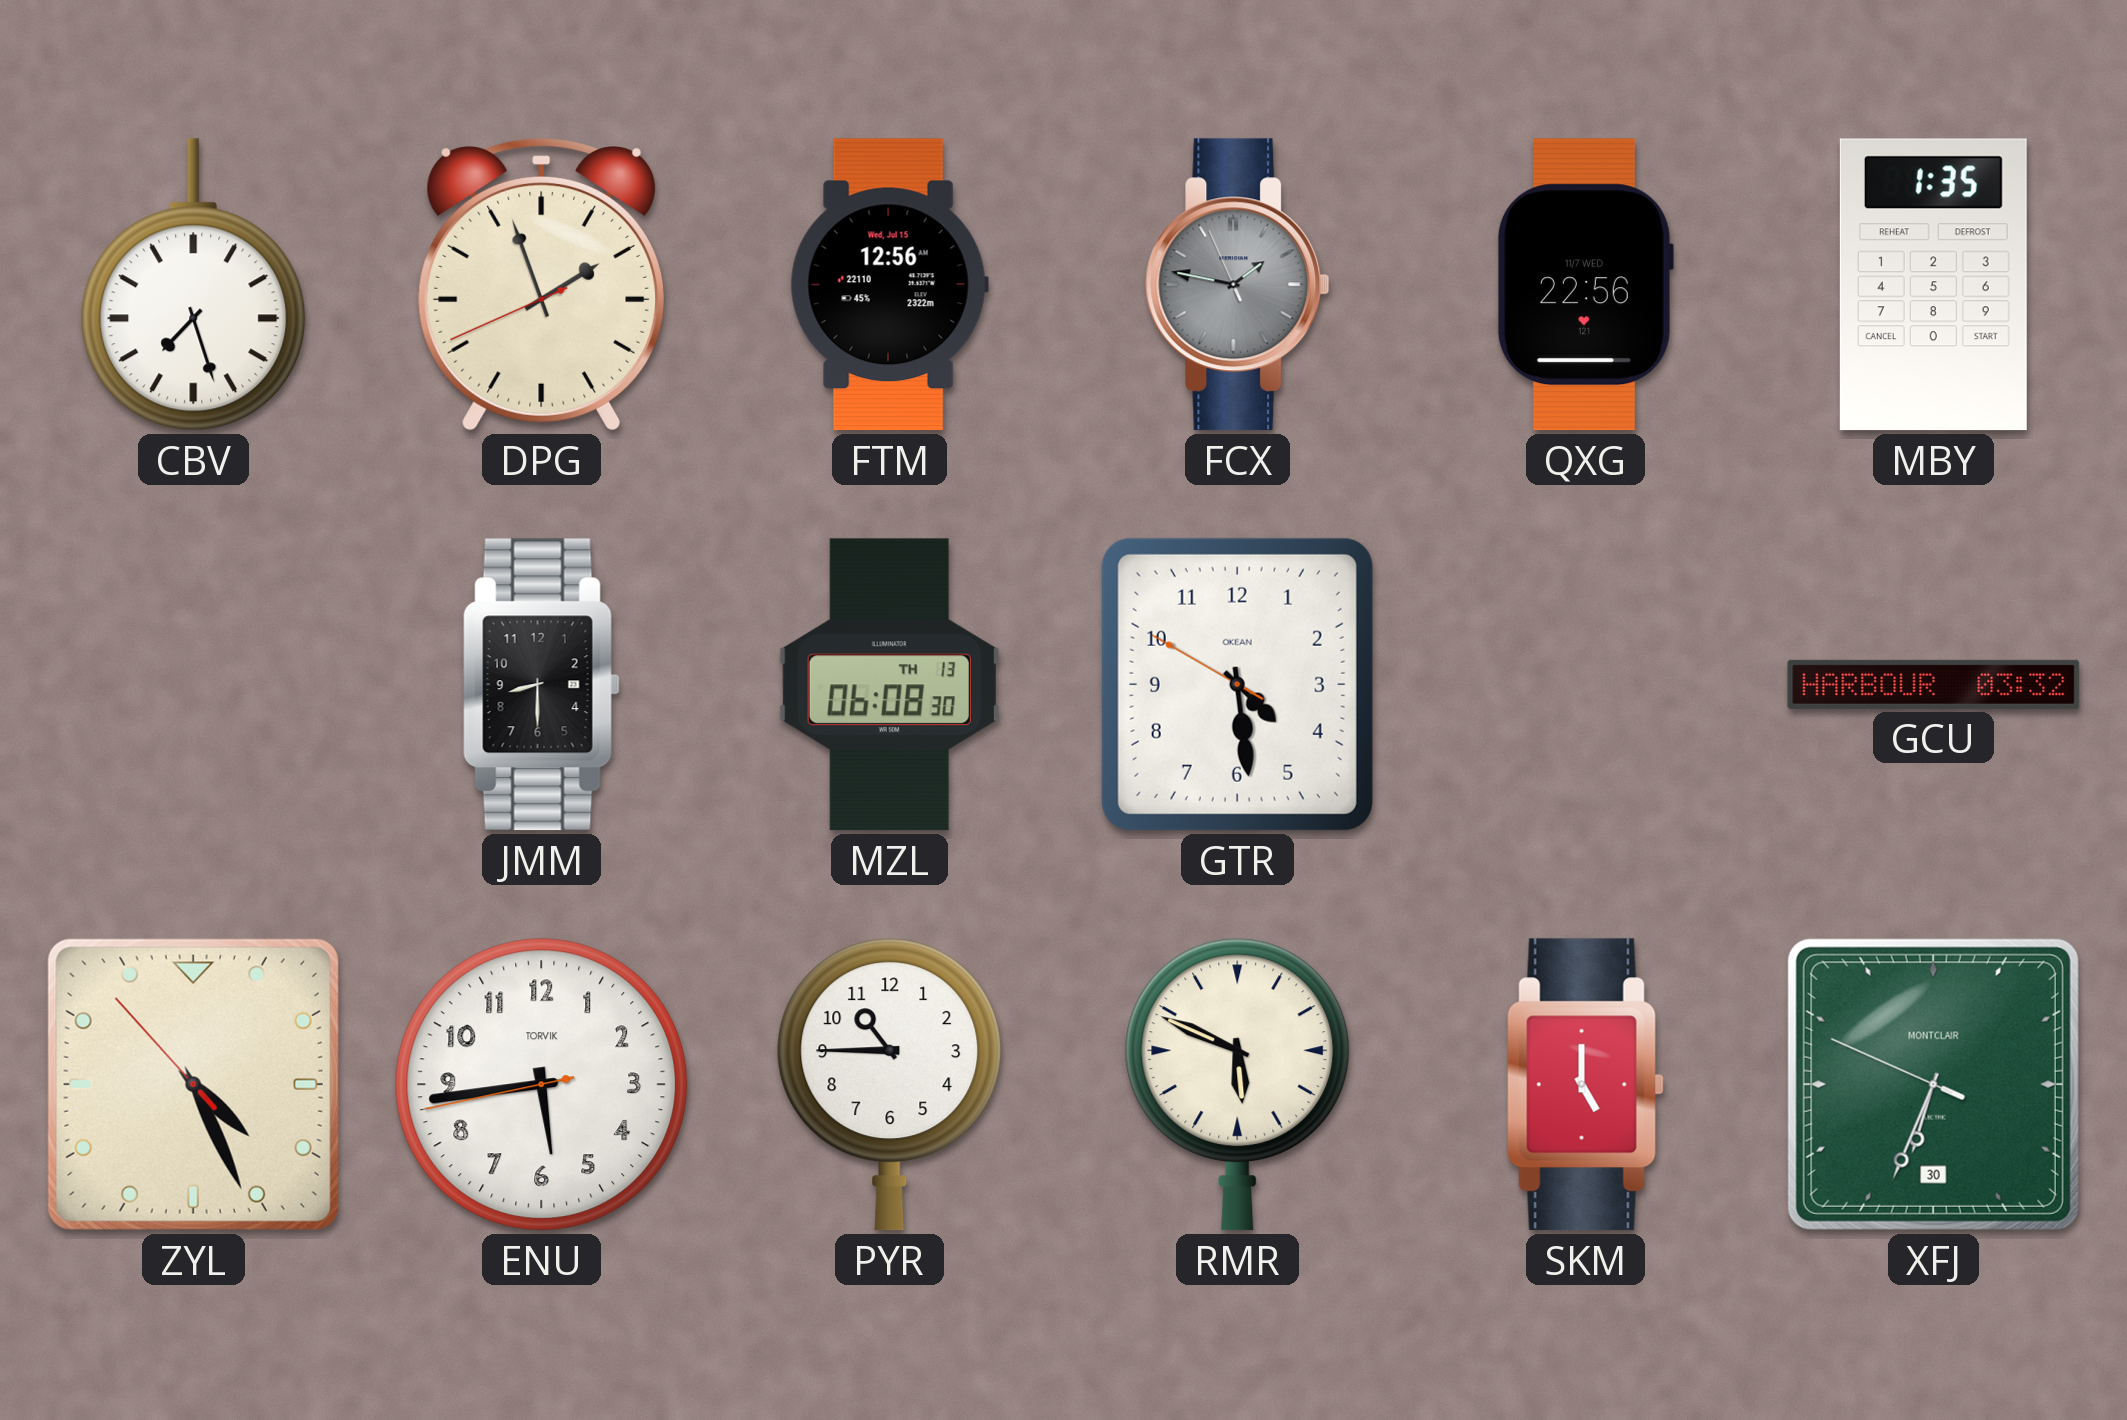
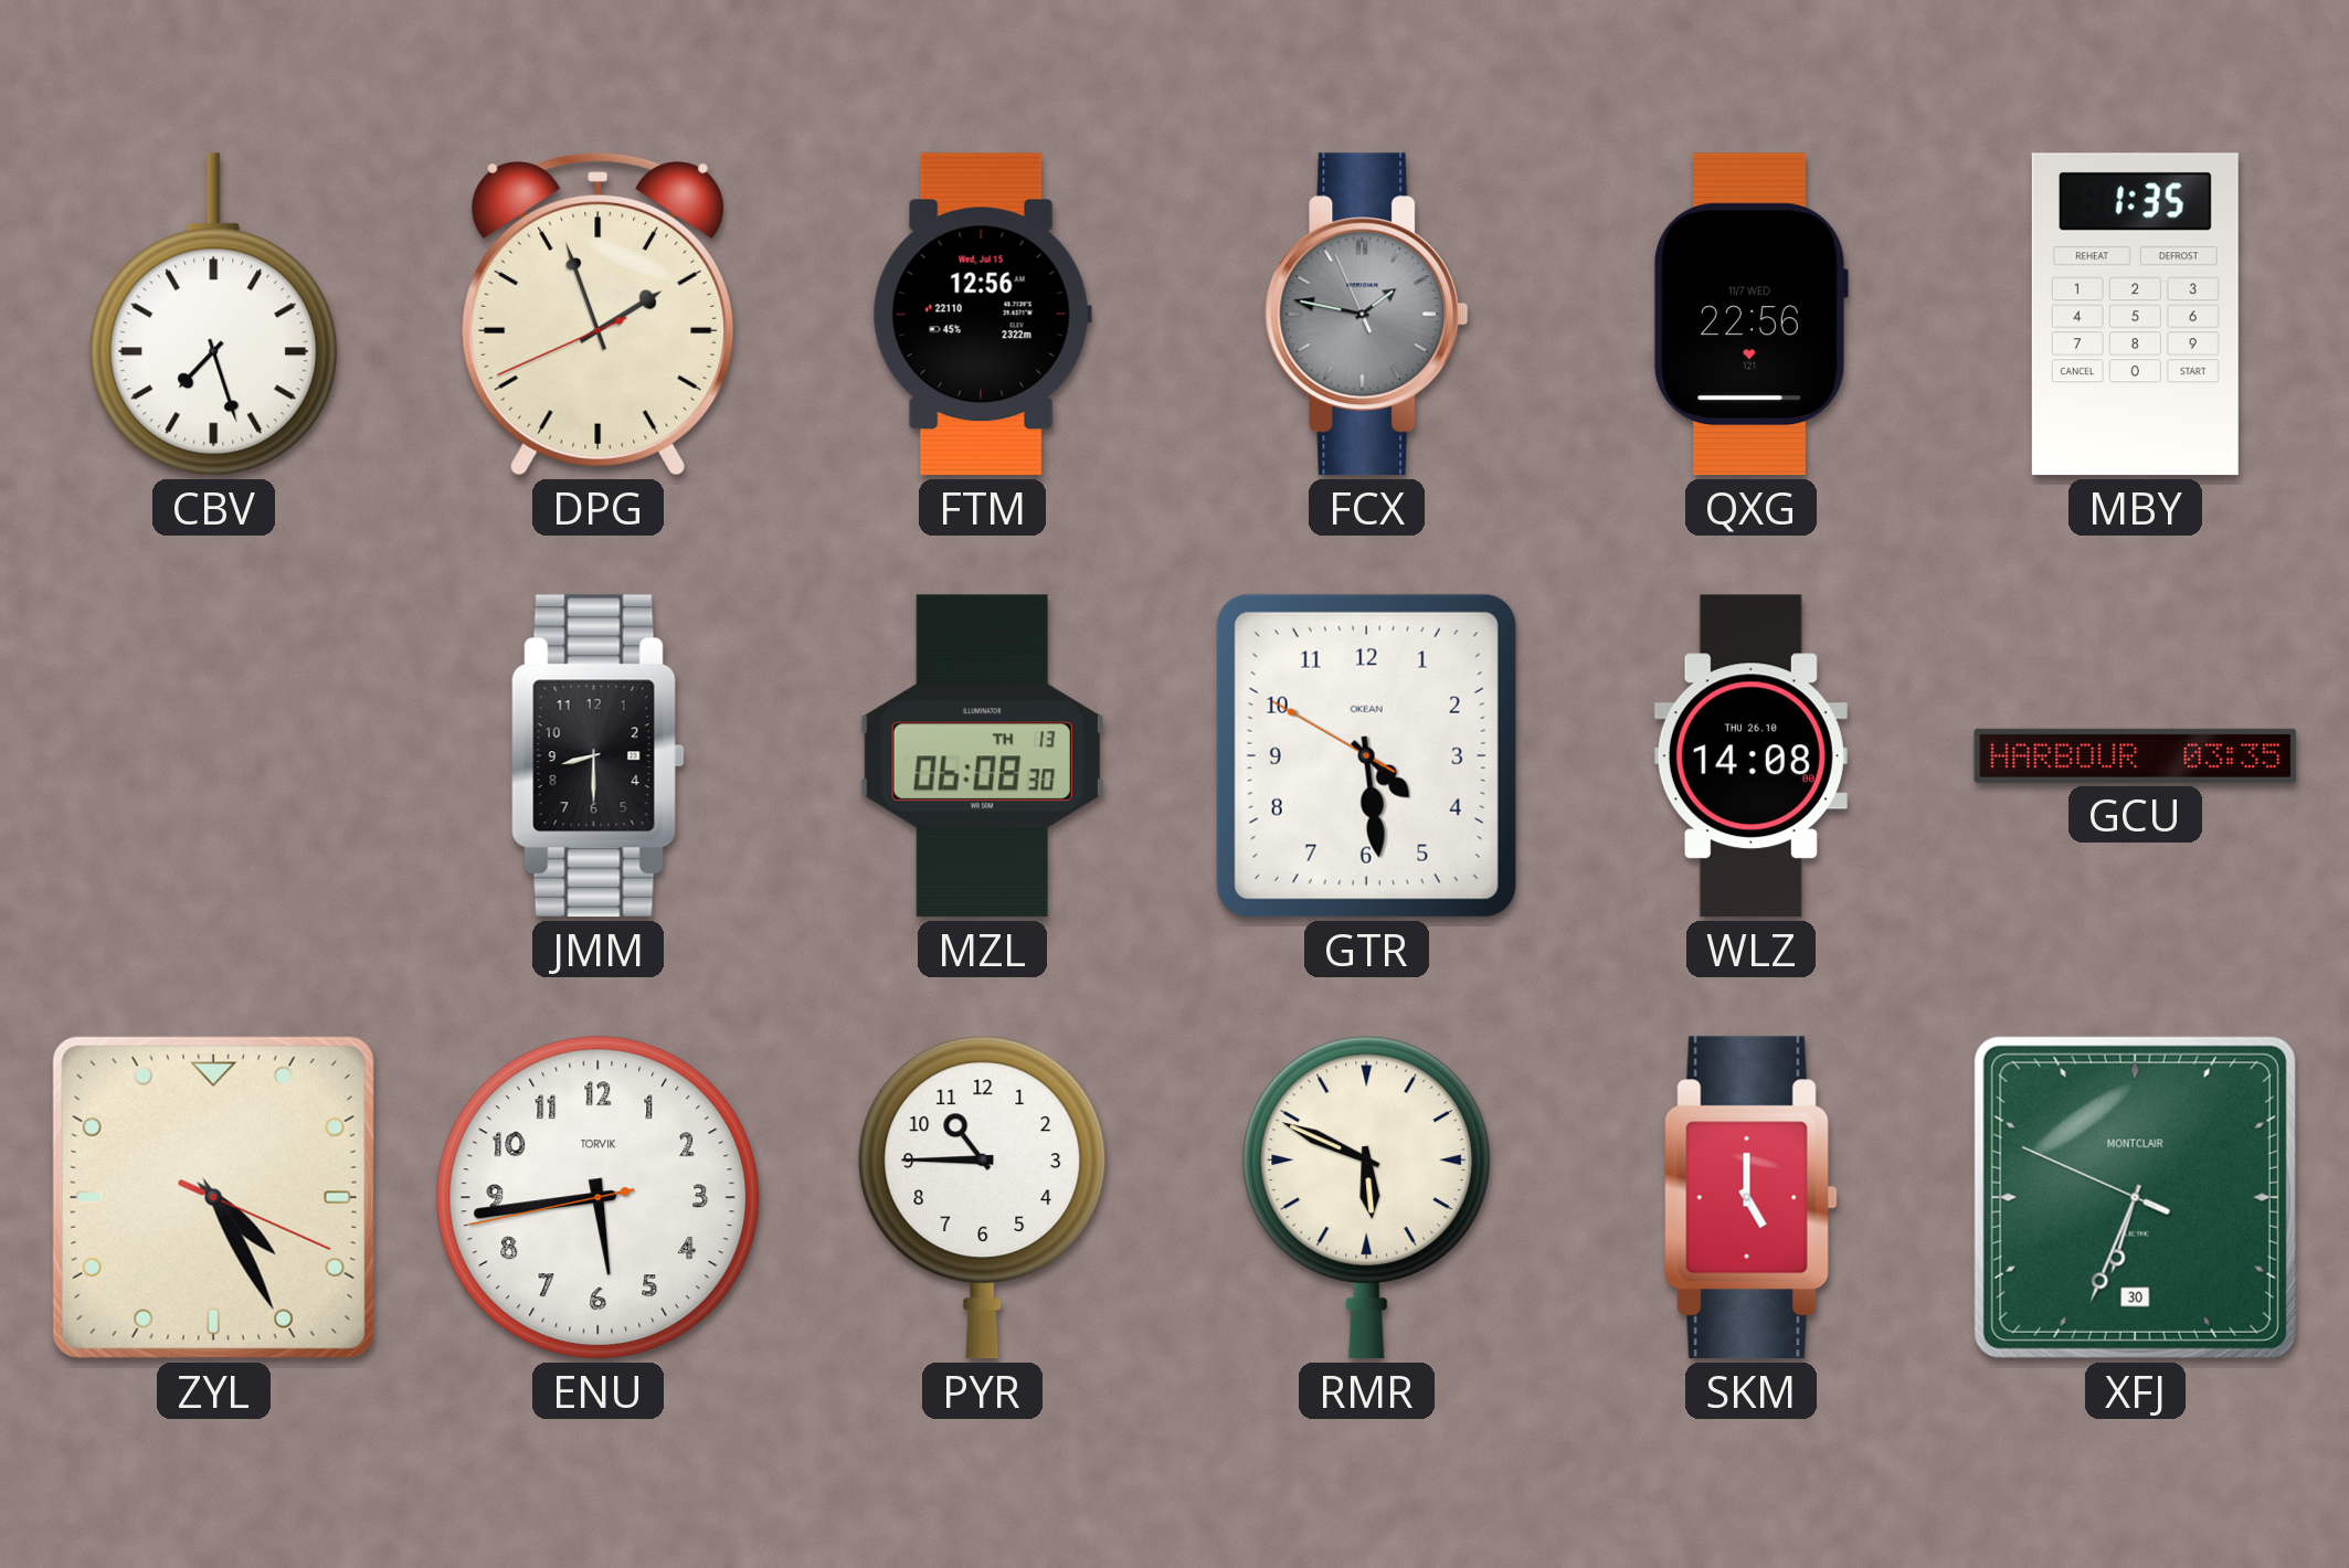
WLZ: none -> 14:08 (1750, 756)
GCU: 03:32 -> 03:35 (2136, 755)
ZYL: 4:25:53 -> 4:25:19 (213, 1197)
